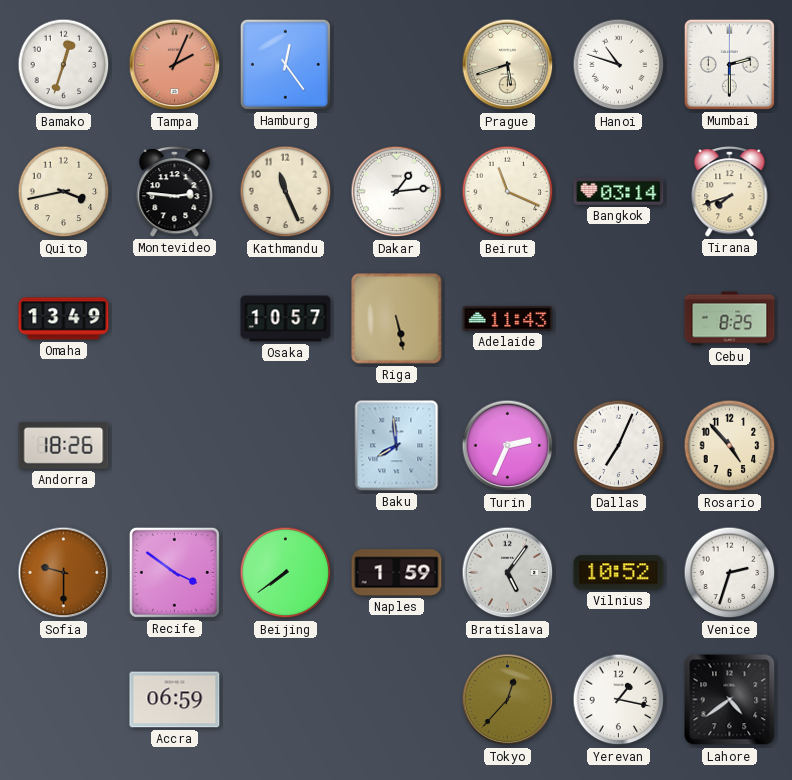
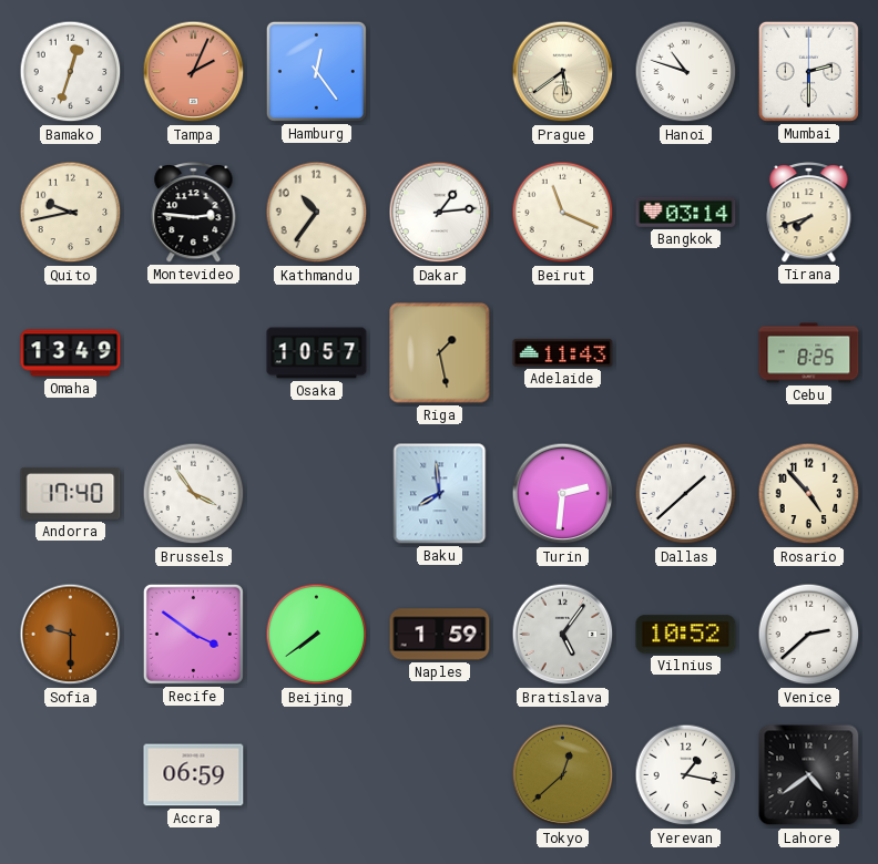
Prague: 5:42 -> 5:39 (563, 72)
Quito: 3:43 -> 9:43 (71, 213)
Kathmandu: 11:26 -> 10:36 (317, 213)
Riga: 5:28 -> 1:28 (440, 353)
Andorra: 18:26 -> 17:40 (71, 493)
Brussels: none -> 3:54 (194, 494)
Turin: 2:34 -> 2:31 (563, 494)
Dallas: 7:04 -> 1:38 (686, 494)
Venice: 2:33 -> 2:38 (809, 635)
Tokyo: 12:37 -> 12:38 (563, 775)
